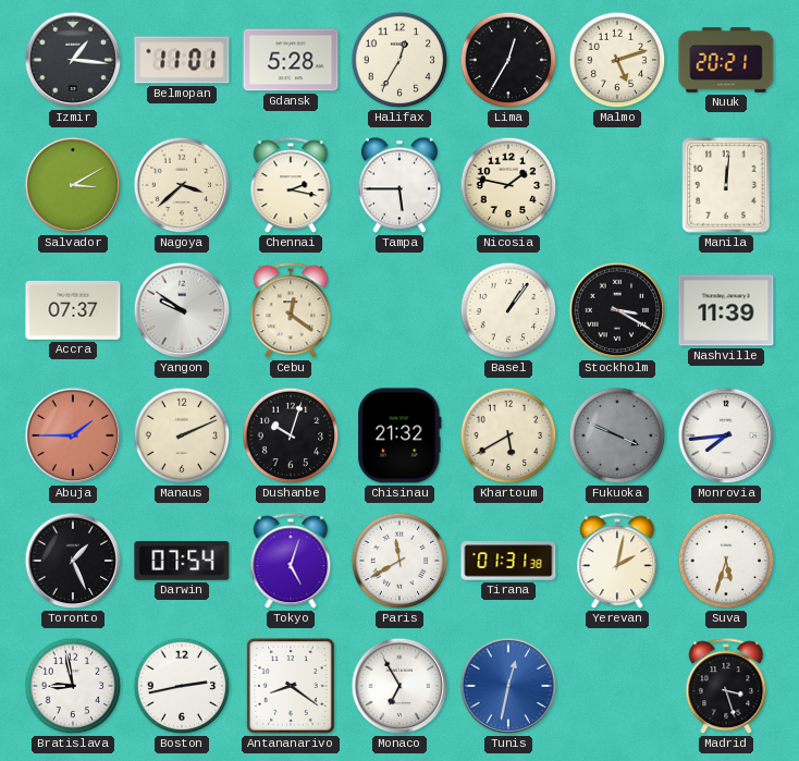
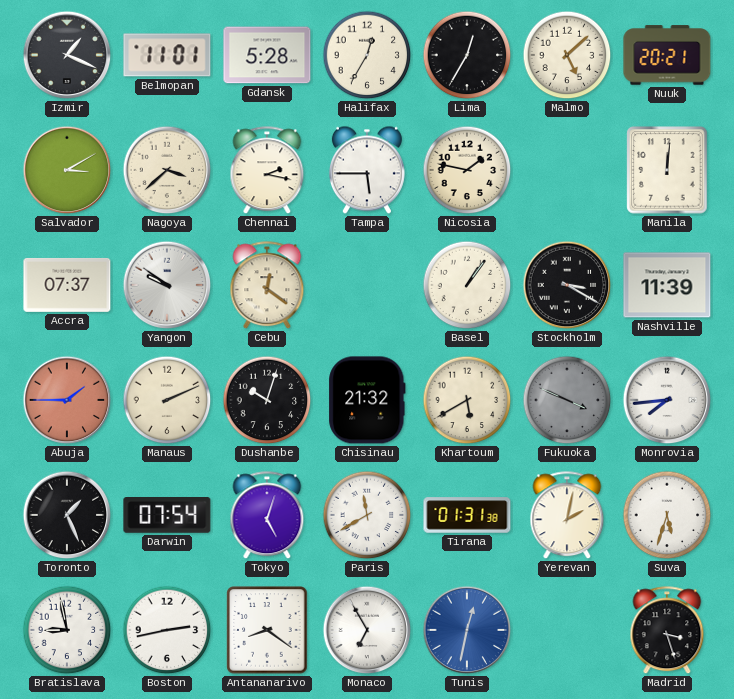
Izmir: 1:16 -> 1:19 (67, 55)
Malmo: 5:12 -> 5:08 (567, 55)
